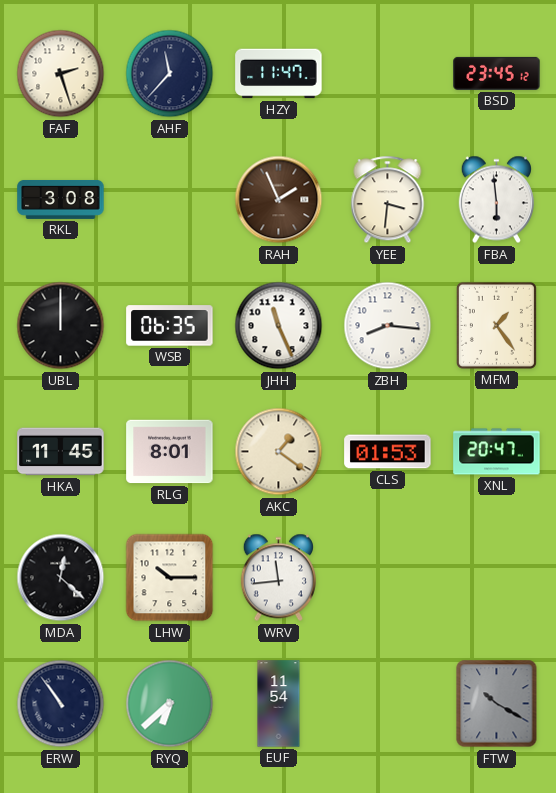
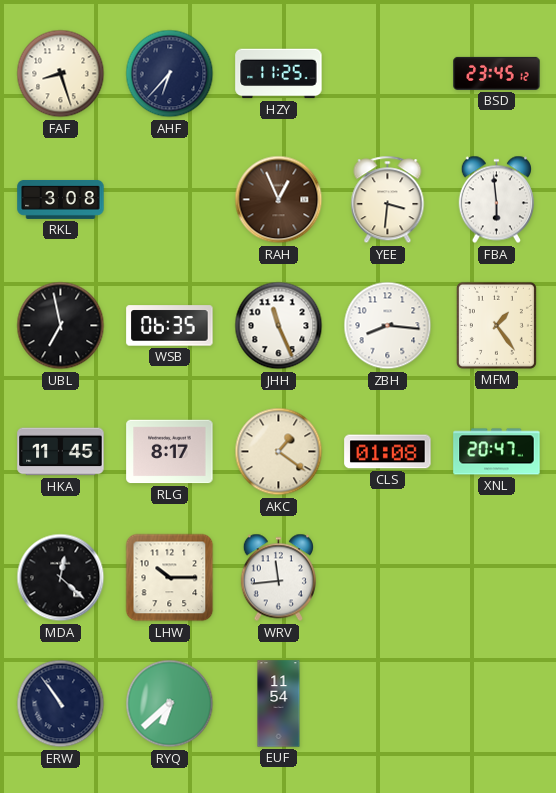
FAF: 2:27 -> 8:27 (61, 74)
AHF: 11:37 -> 6:37 (170, 74)
HZY: 11:47 -> 11:25 (279, 74)
RAH: 1:56 -> 12:56 (279, 200)
UBL: 12:00 -> 6:58 (61, 326)
RLG: 8:01 -> 8:17 (170, 452)
CLS: 01:53 -> 01:08 (388, 452)
FTW: 10:20 -> none (497, 704)
